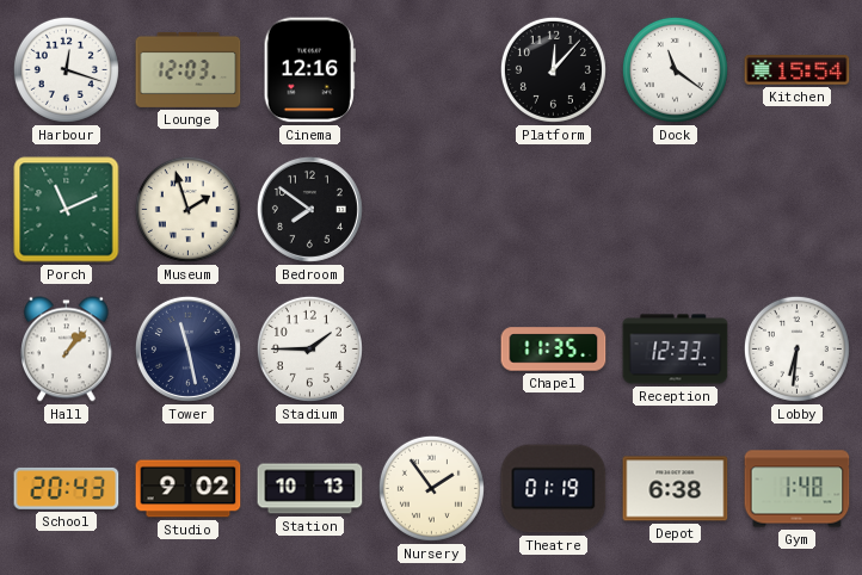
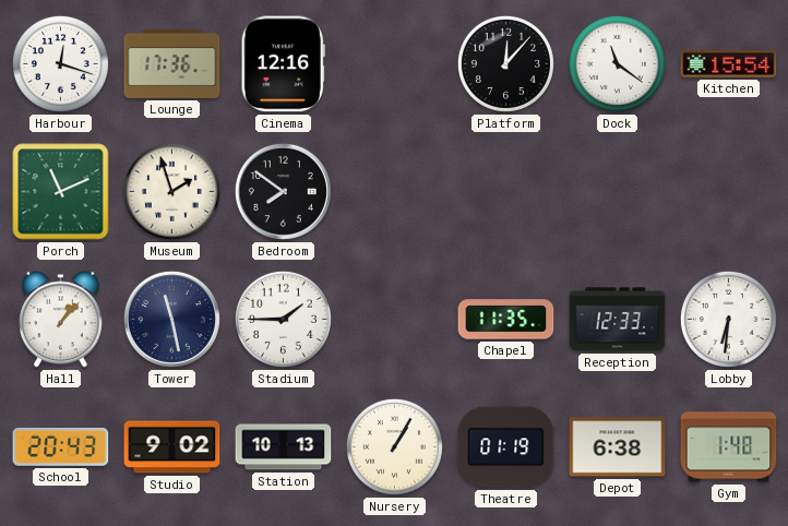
Lounge: 12:03 -> 17:36 (172, 63)
Nursery: 1:54 -> 1:05 (394, 446)
